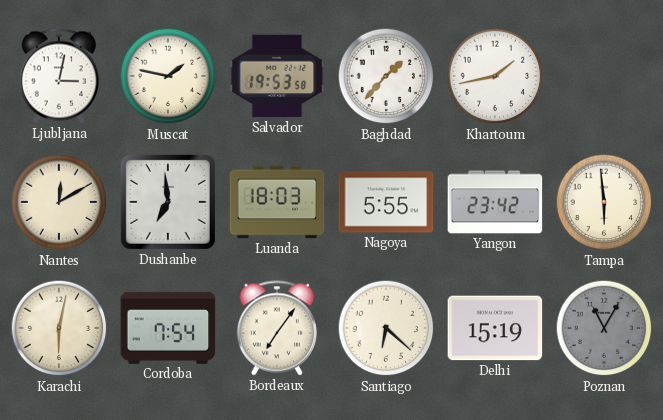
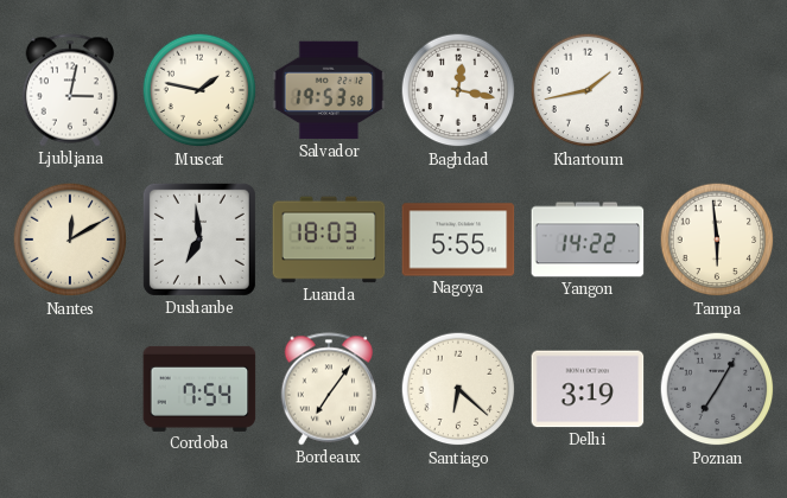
Baghdad: 1:37 -> 12:17 (458, 90)
Yangon: 23:42 -> 14:22 (588, 240)
Karachi: 6:02 -> none (59, 328)
Delhi: 15:19 -> 3:19 (588, 389)
Poznan: 11:05 -> 7:05 (717, 389)
